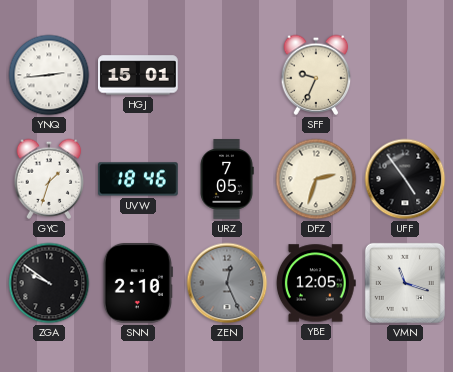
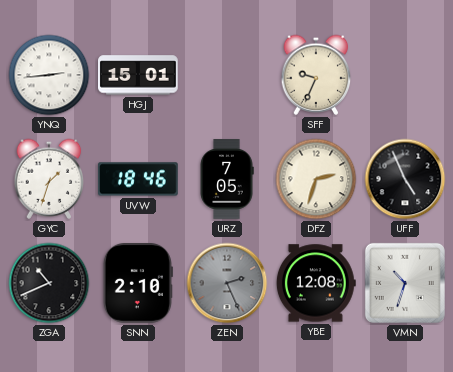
UFF: 4:54 -> 4:56 (405, 179)
ZGA: 9:51 -> 10:41 (49, 283)
ZEN: 12:26 -> 2:26 (227, 283)
YBE: 12:05 -> 12:08 (316, 283)
VMN: 11:18 -> 10:33 (405, 283)
